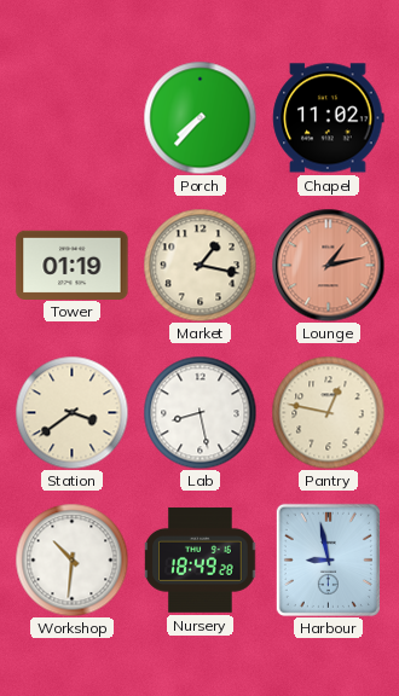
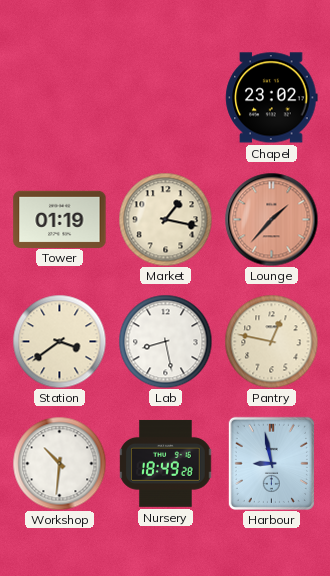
Porch: 7:37 -> none (199, 117)
Chapel: 11:02 -> 23:02 (272, 98)
Lounge: 1:13 -> 1:37 (271, 219)
